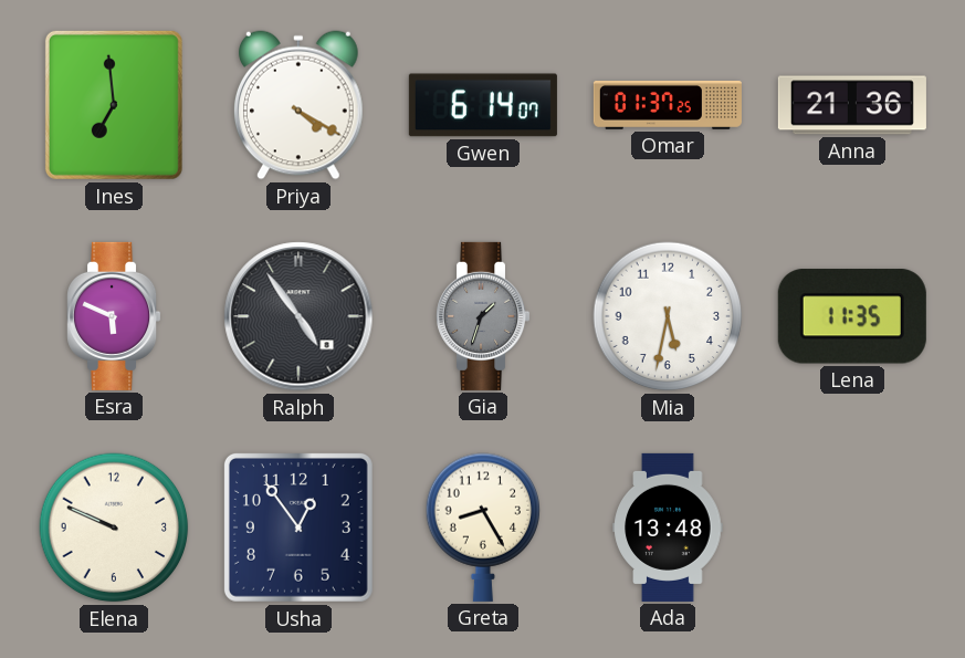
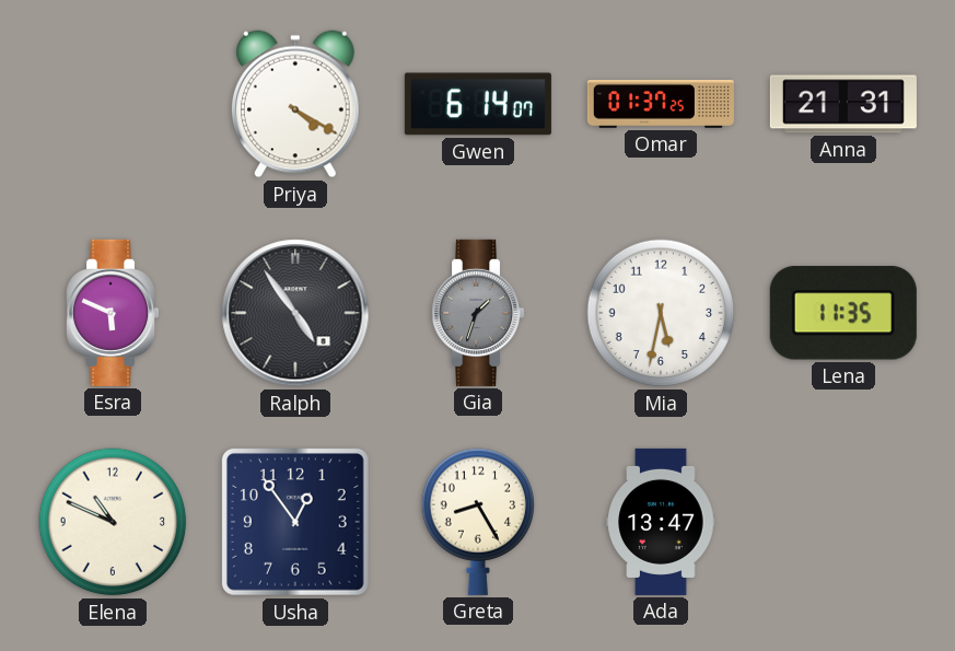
Ines: 6:59 -> none (114, 105)
Anna: 21:36 -> 21:31 (843, 104)
Elena: 9:49 -> 10:49 (113, 522)
Ada: 13:48 -> 13:47 (661, 522)
